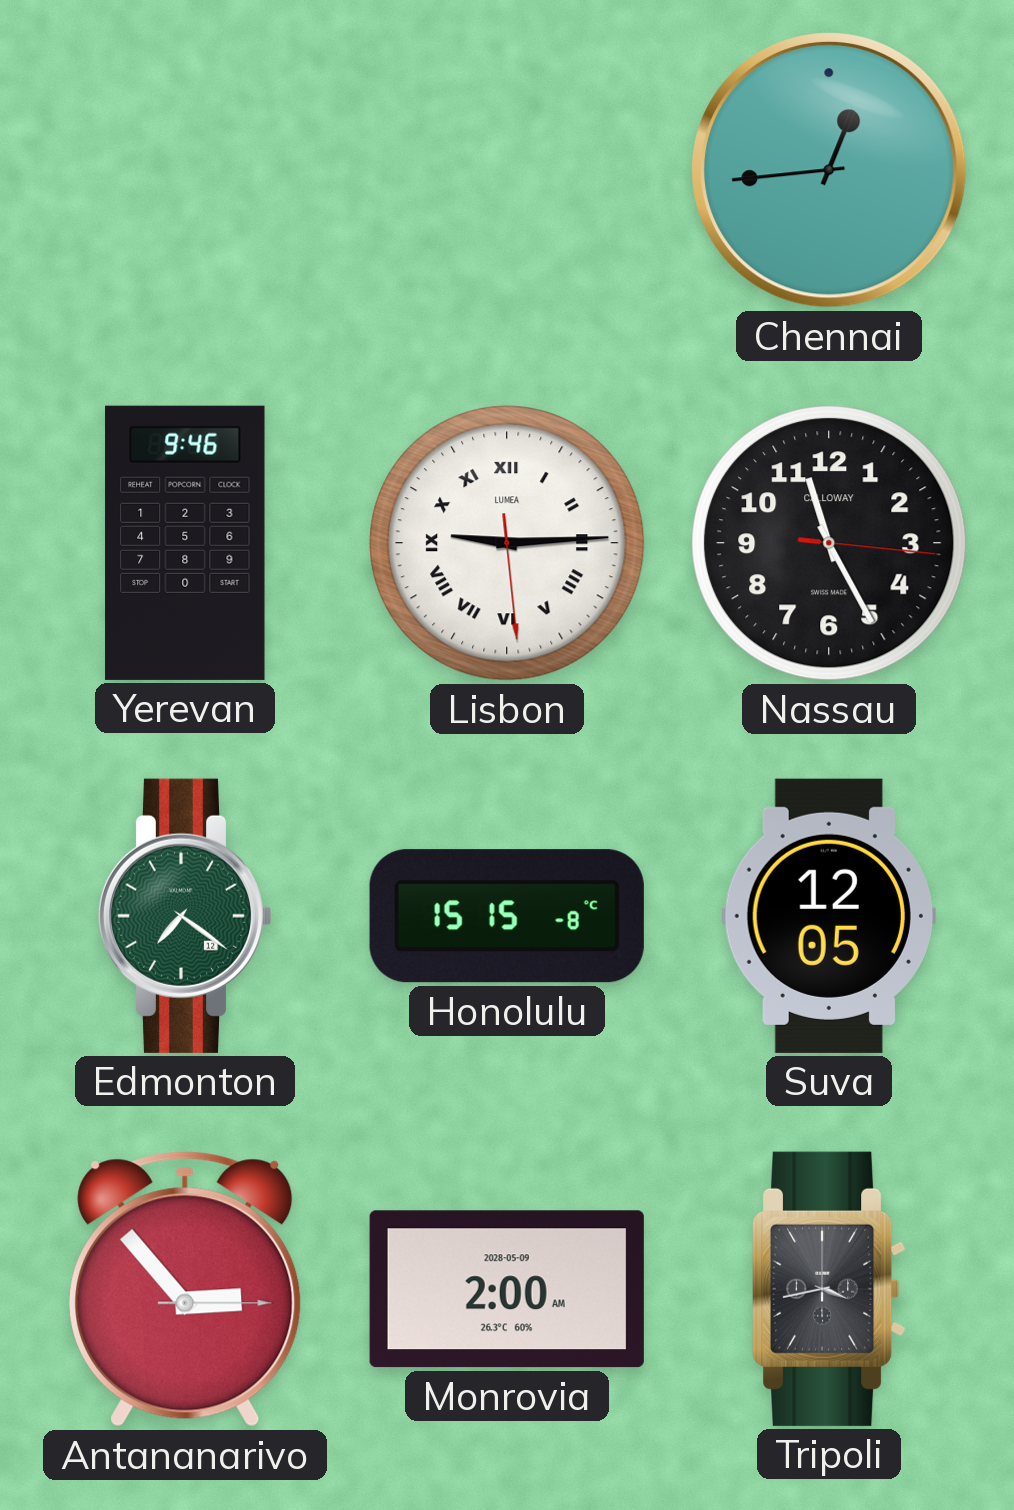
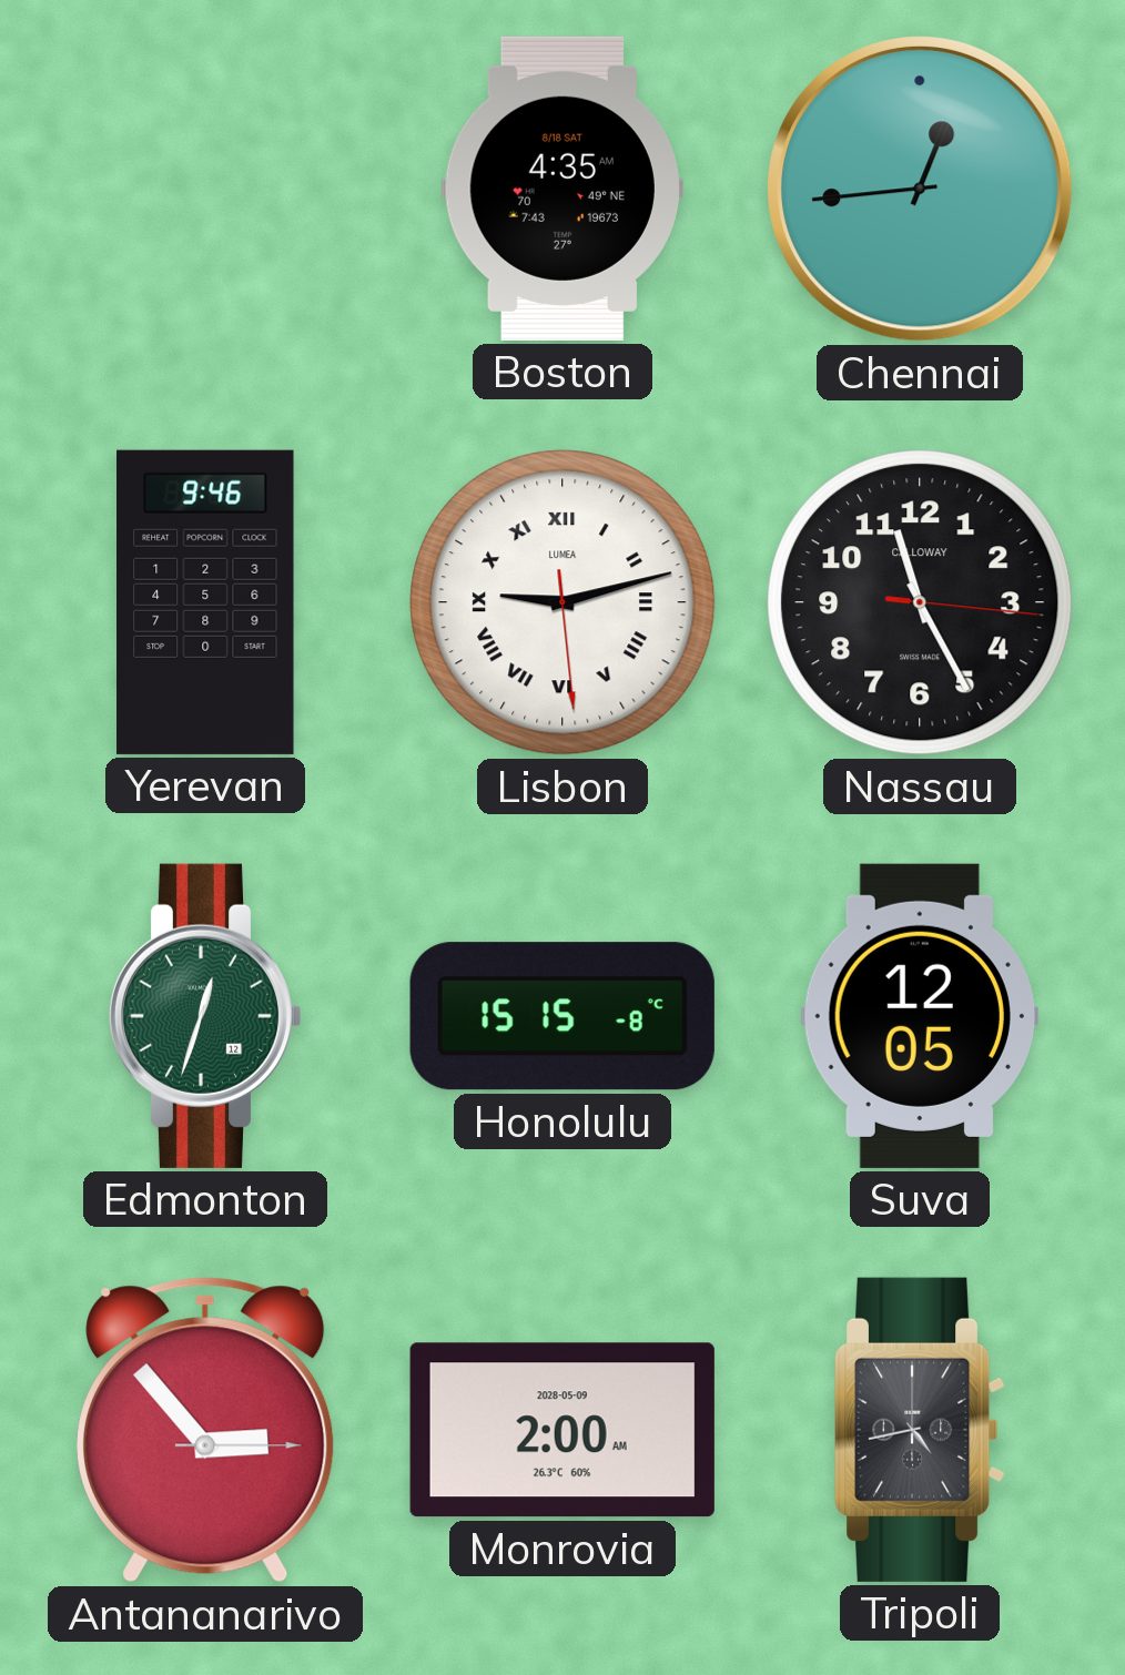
Boston: none -> 4:35 (562, 189)
Lisbon: 9:14 -> 9:12 (562, 602)
Edmonton: 7:21 -> 12:33 (205, 1016)
Tripoli: 3:43 -> 4:43 (920, 1430)
